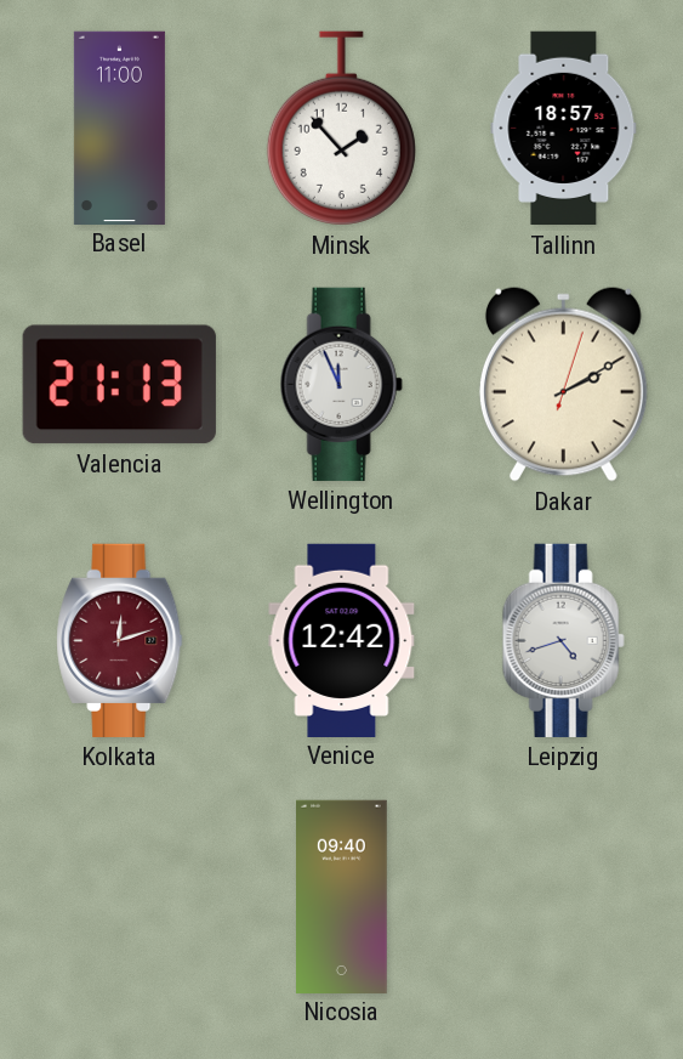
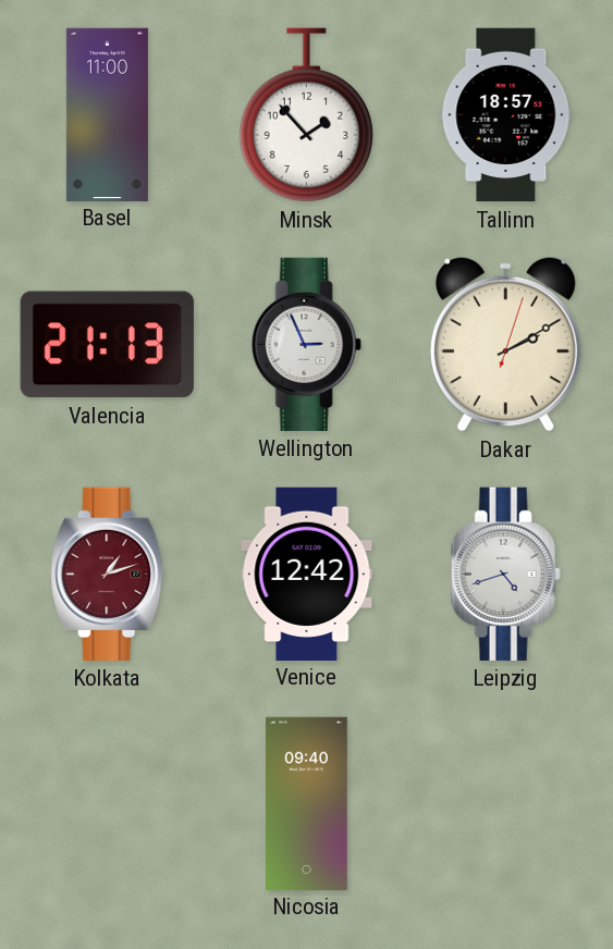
Wellington: 11:56 -> 2:56 (306, 344)
Kolkata: 12:12 -> 1:12 (108, 574)
